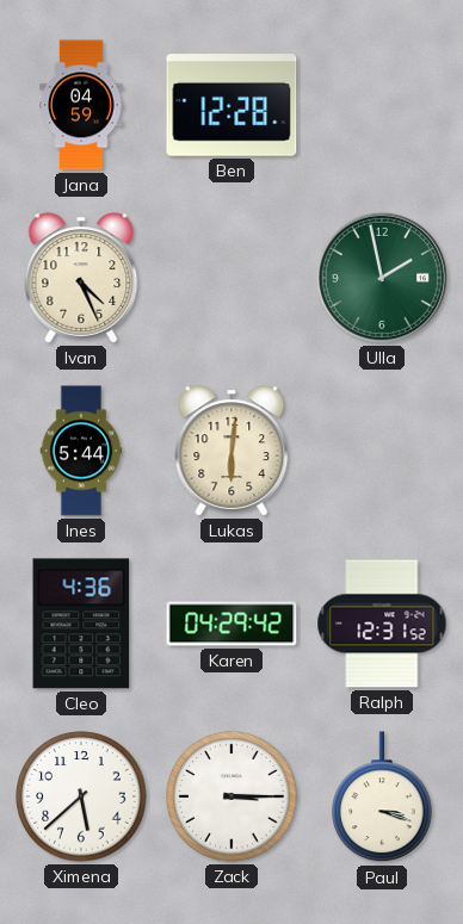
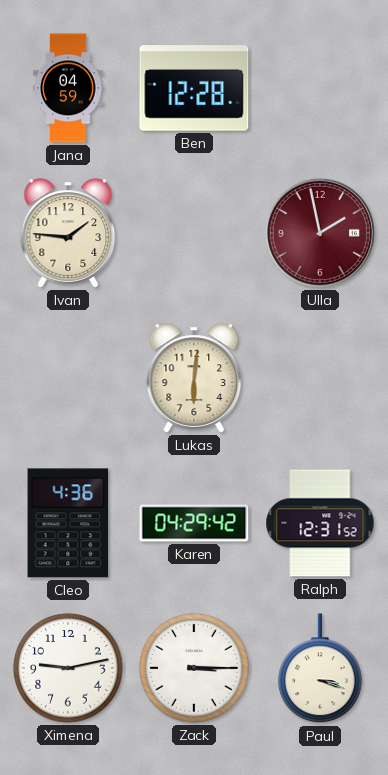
Ivan: 4:26 -> 1:46 (68, 233)
Ulla dial: green -> burgundy (320, 233)
Ines: 5:44 -> none (81, 451)
Ximena: 5:38 -> 9:13 (68, 668)
